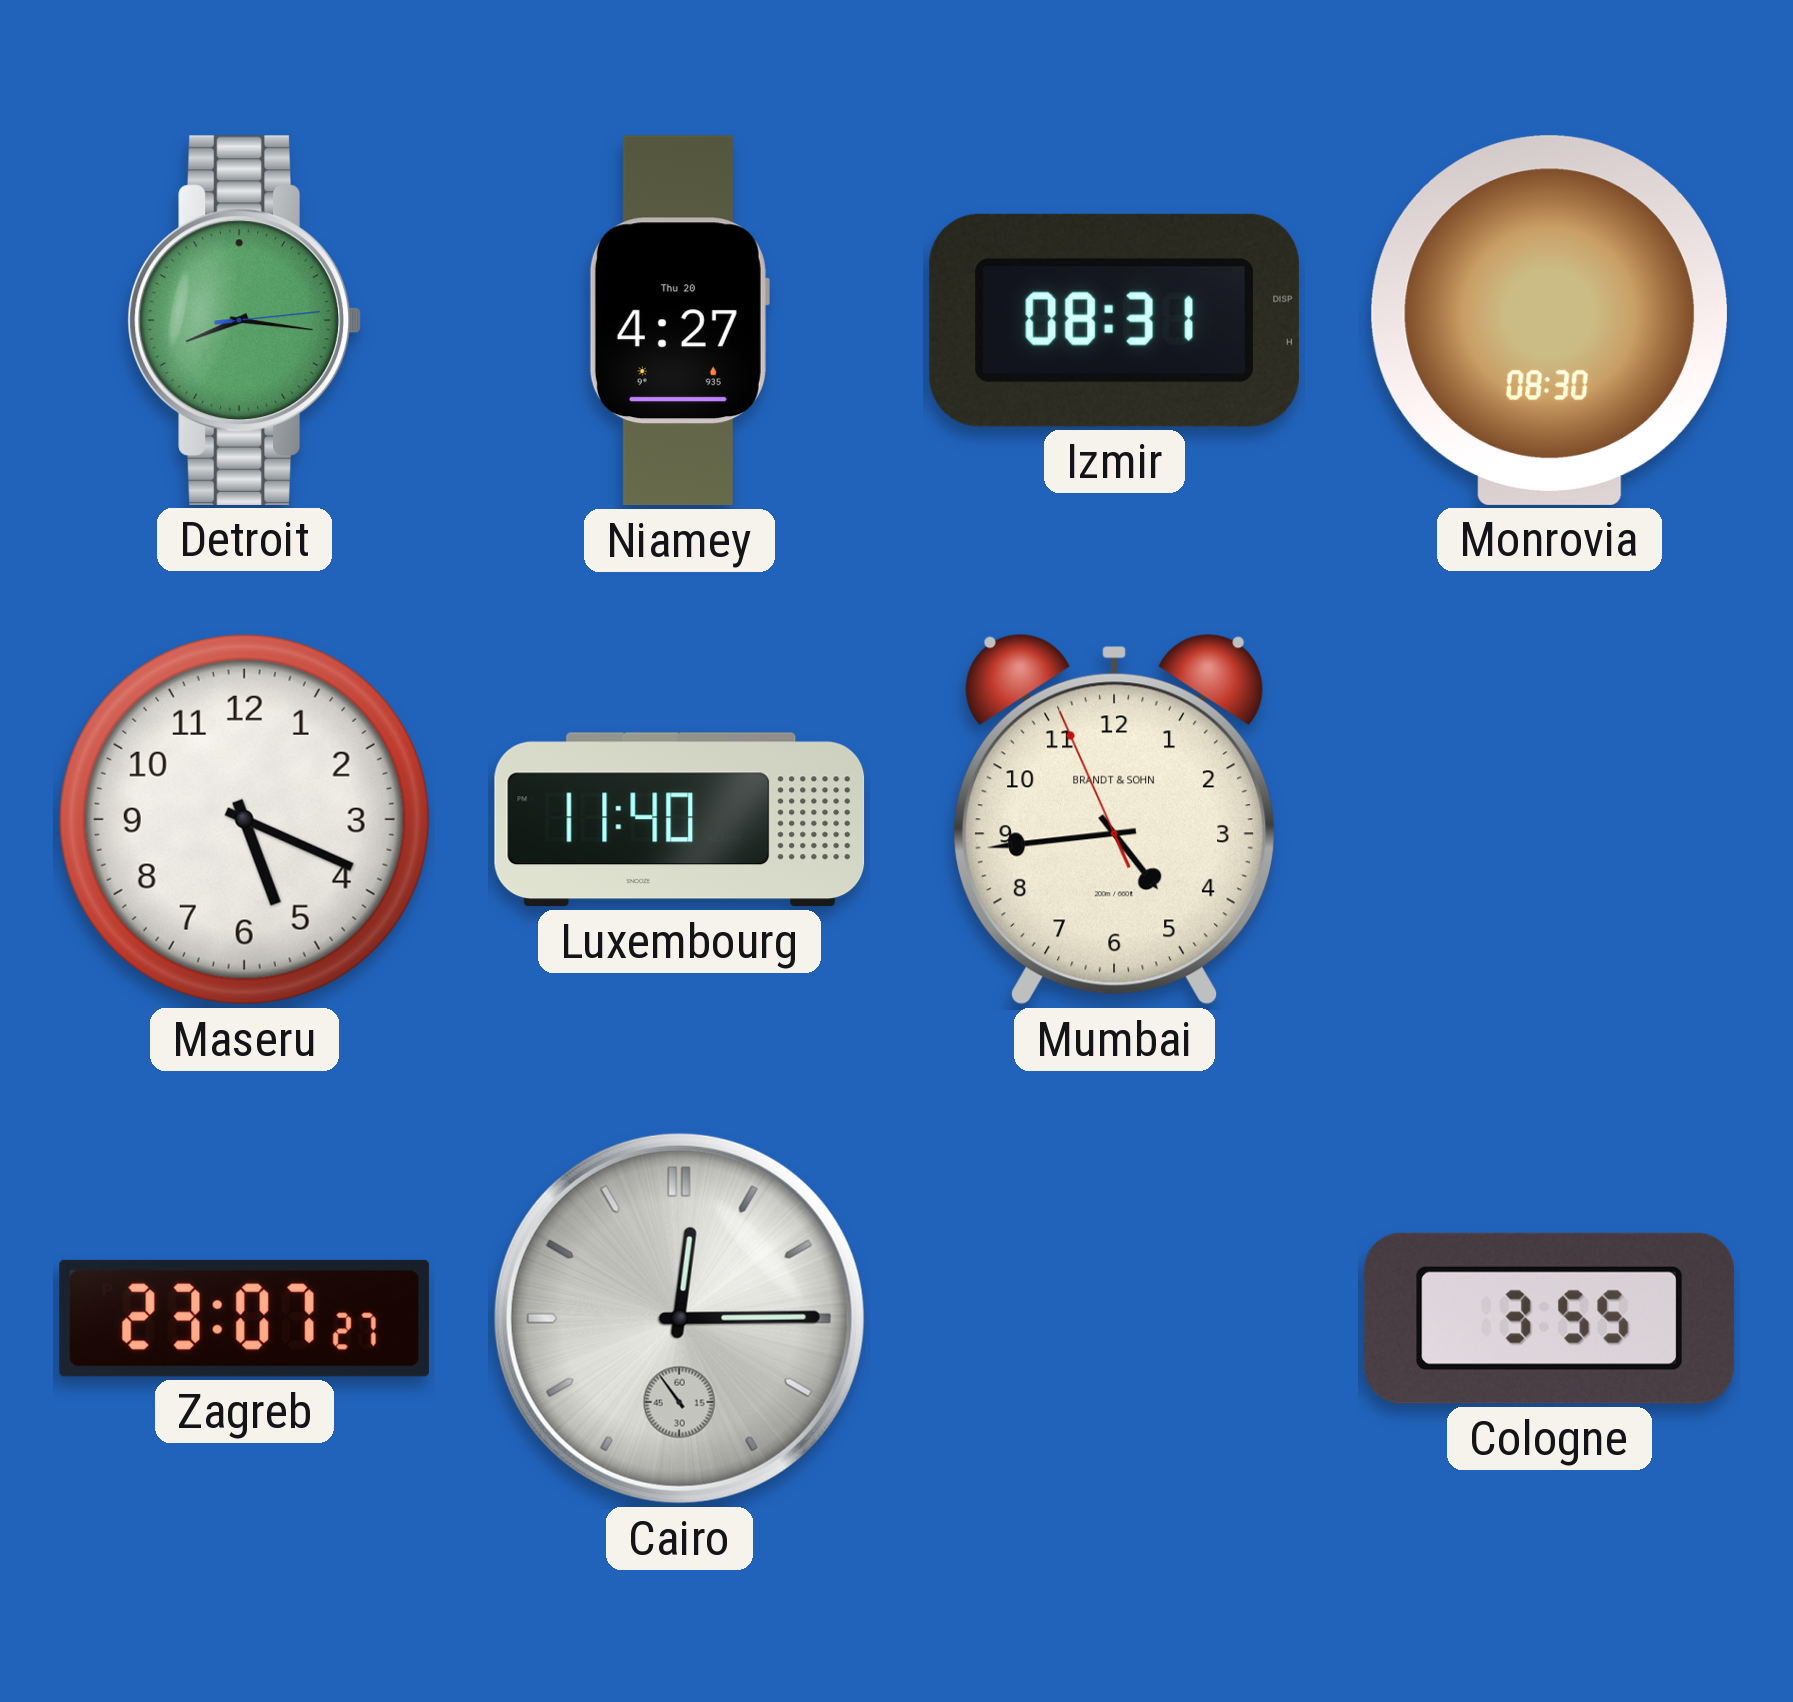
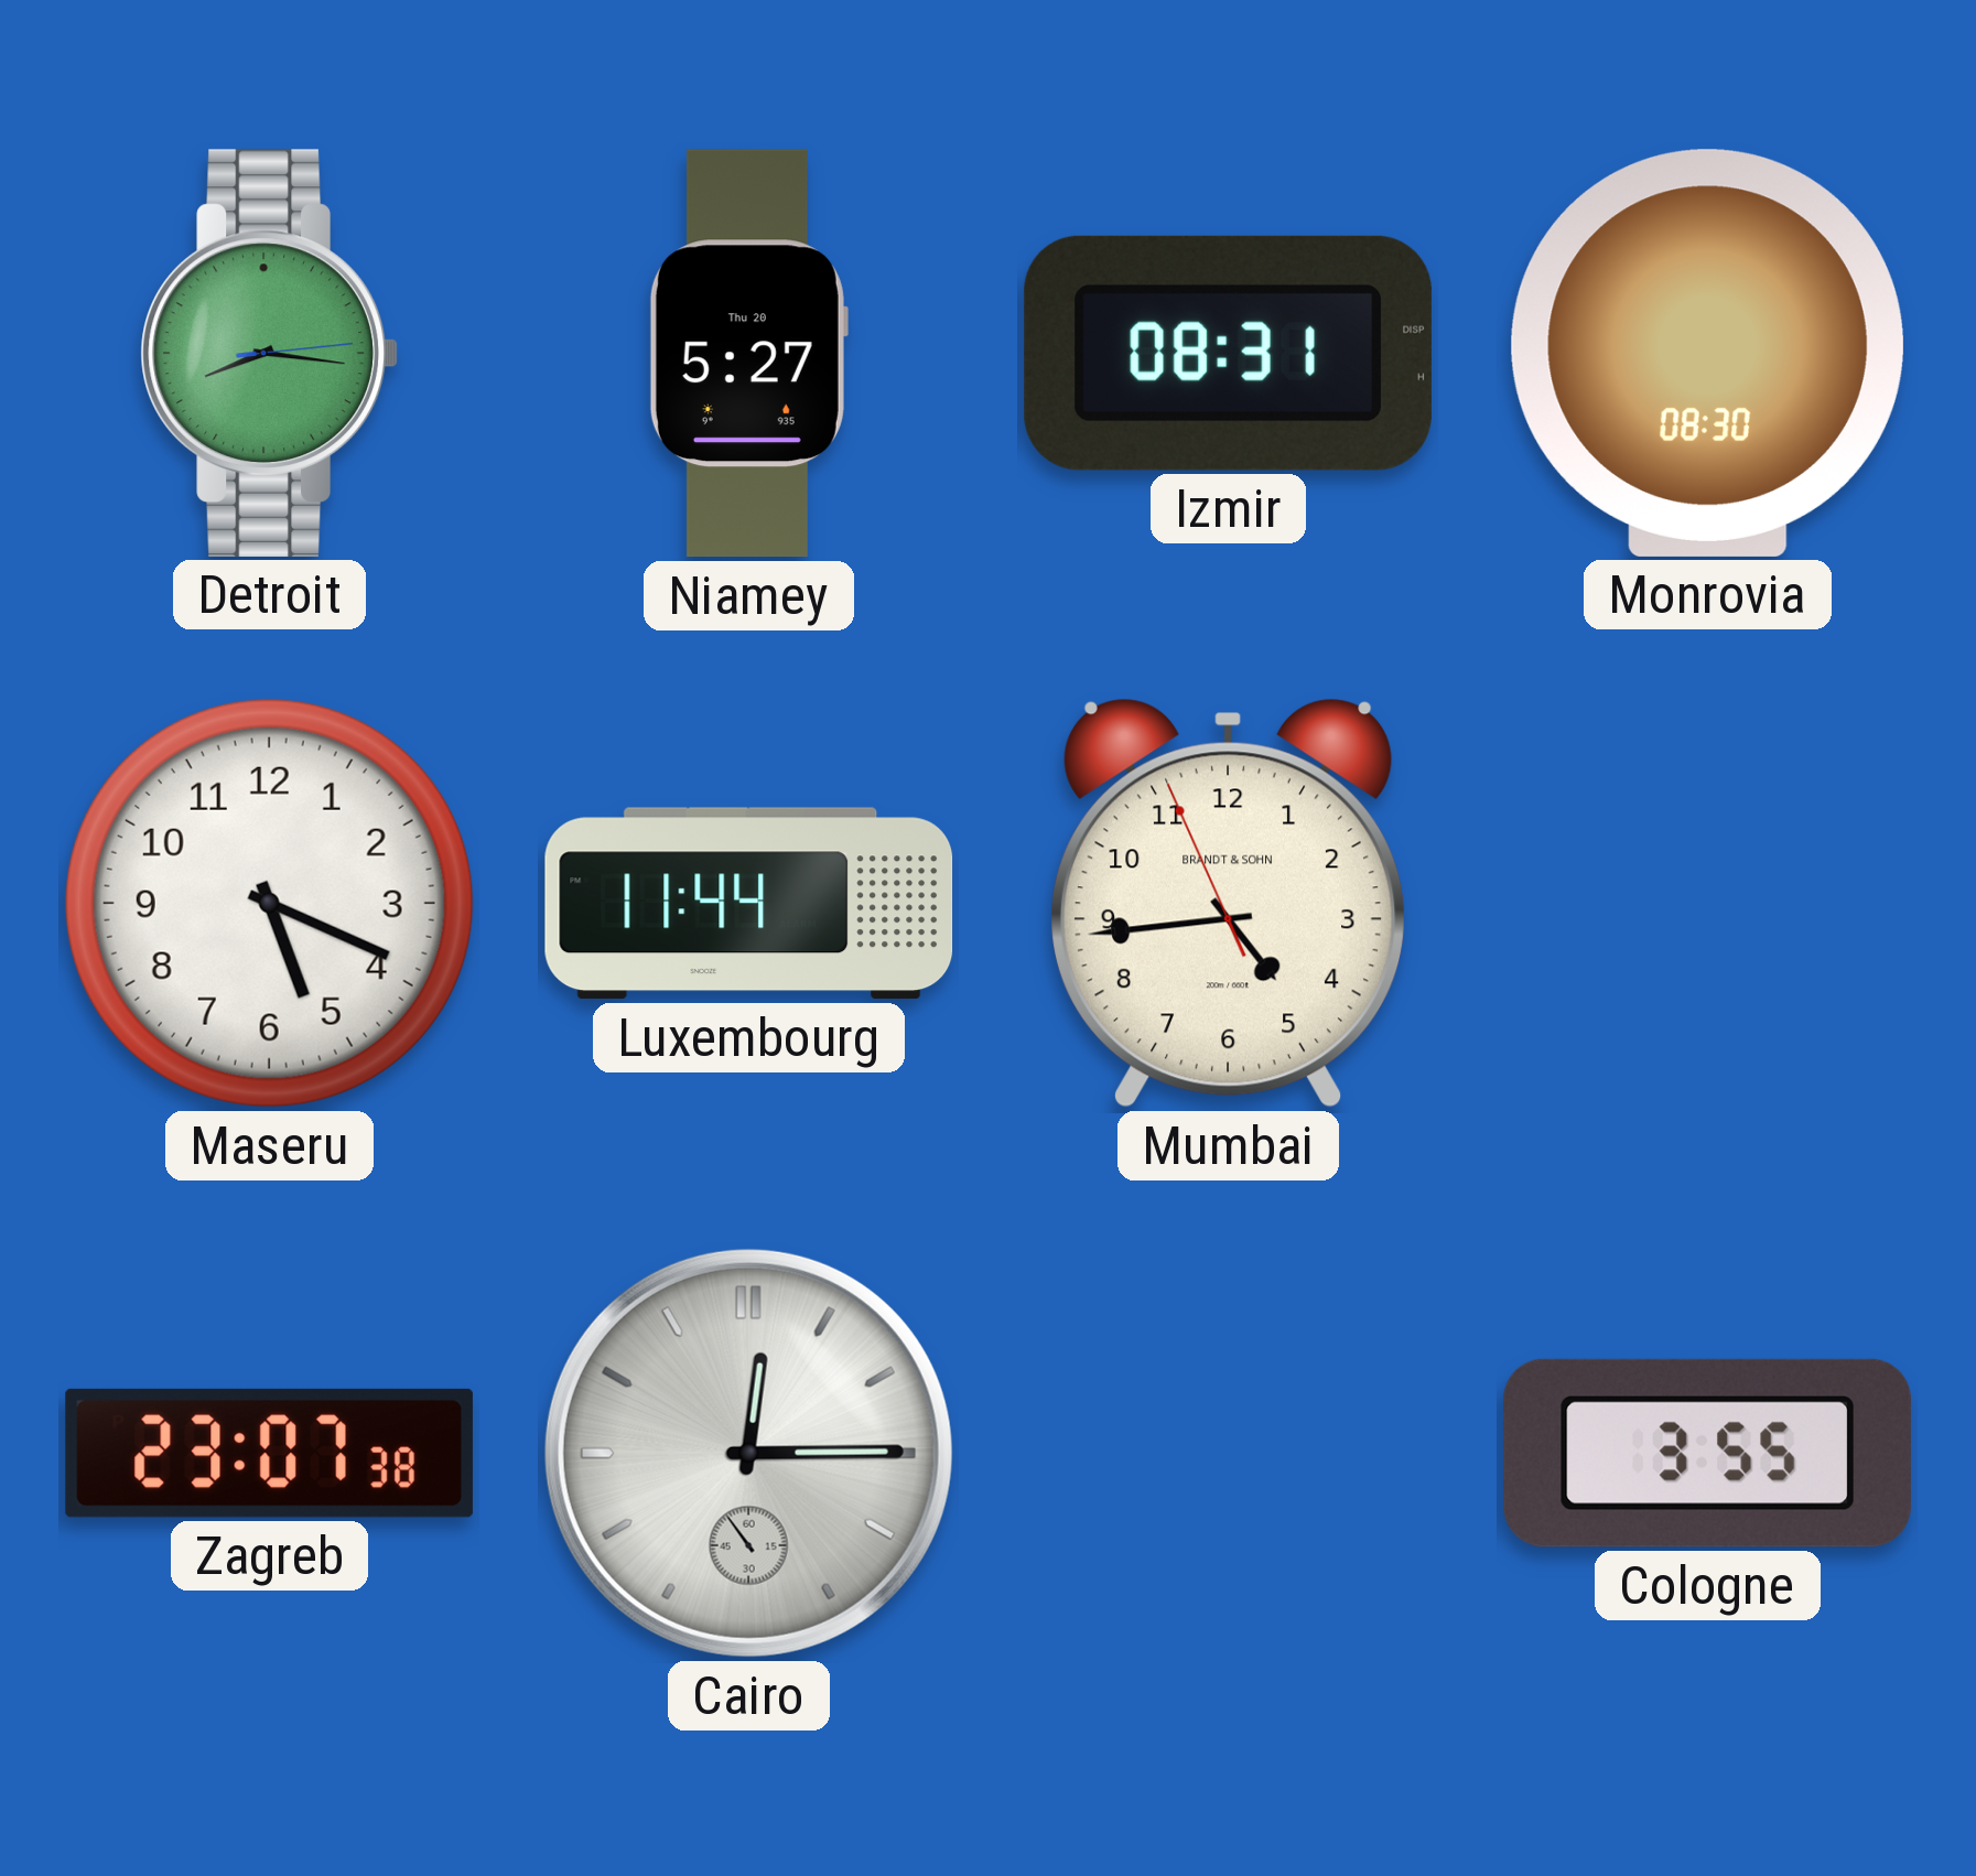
Niamey: 4:27 -> 5:27 (748, 354)
Luxembourg: 11:40 -> 11:44 (749, 904)
Zagreb: 23:07:27 -> 23:07:38 (269, 1453)
